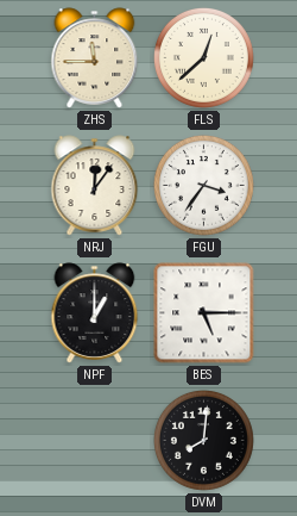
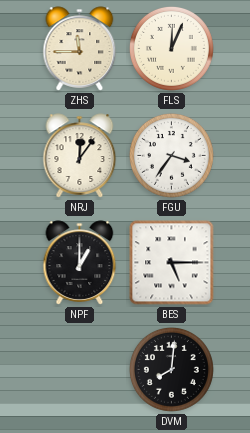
FLS: 12:38 -> 12:04 (171, 48)
